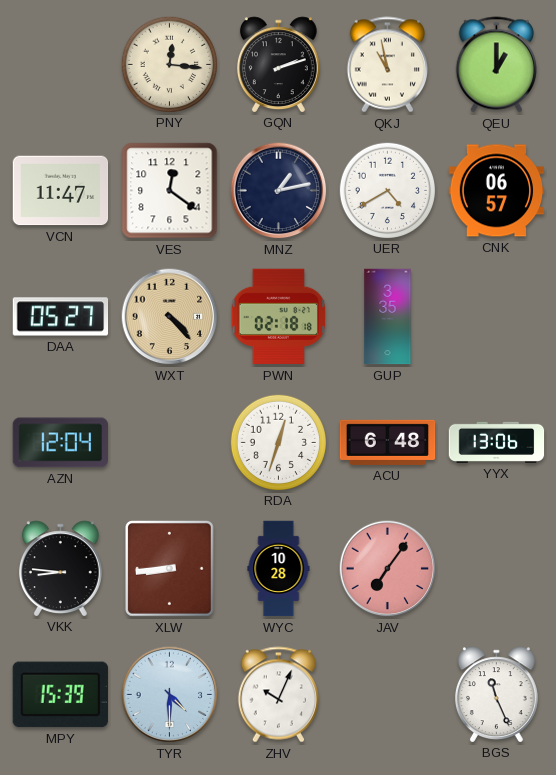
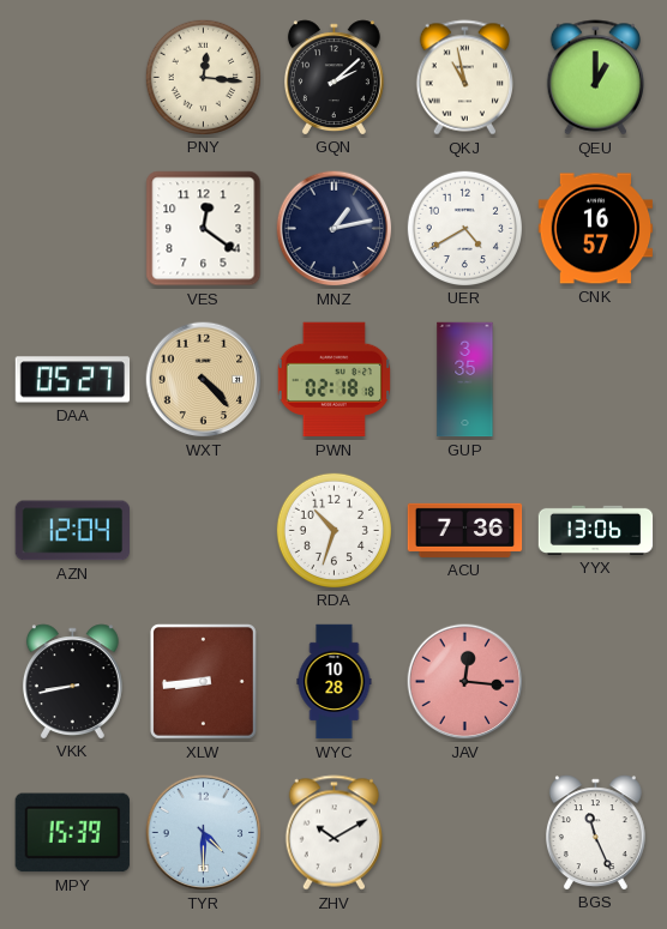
GQN: 2:12 -> 2:08 (333, 77)
VCN: 11:47 -> none (61, 191)
CNK: 06:57 -> 16:57 (596, 229)
RDA: 12:33 -> 10:33 (333, 530)
ACU: 6:48 -> 7:36 (465, 530)
VKK: 8:46 -> 8:43 (72, 681)
JAV: 7:06 -> 12:16 (465, 682)
ZHV: 10:04 -> 10:10 (333, 833)
